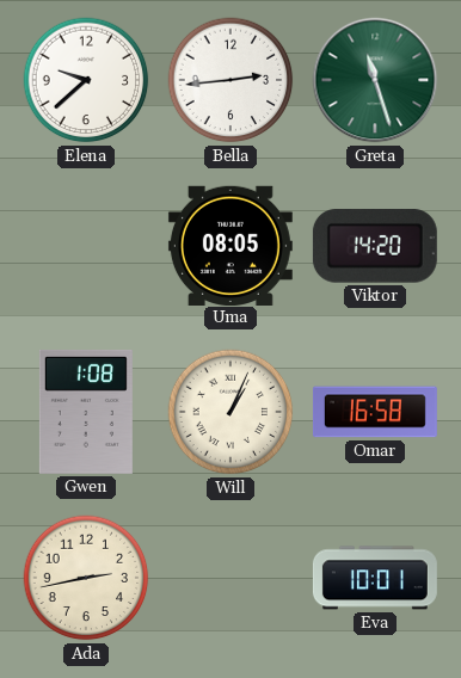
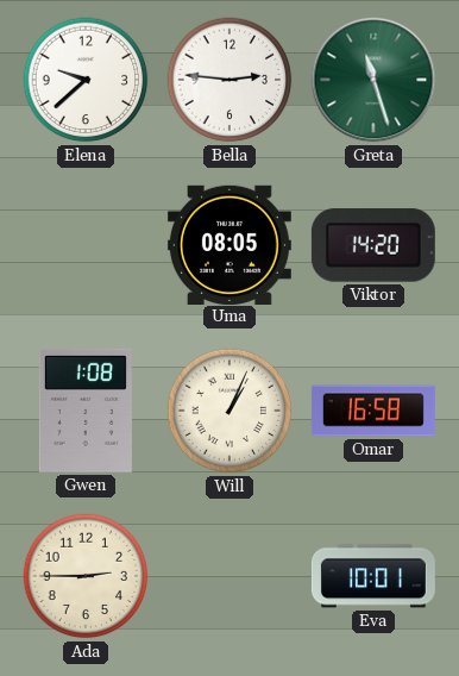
Bella: 2:44 -> 2:46 (229, 80)
Ada: 2:43 -> 2:45 (86, 576)
